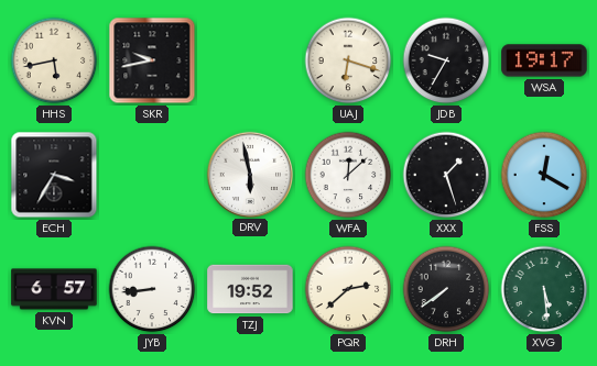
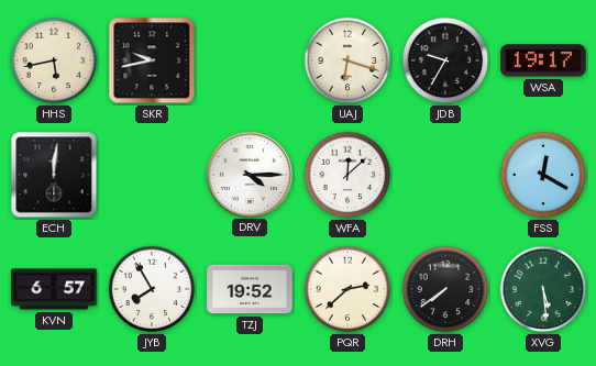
ECH: 3:35 -> 12:01 (54, 175)
DRV: 5:58 -> 4:15 (249, 174)
XXX: 1:27 -> none (446, 175)
JYB: 8:44 -> 7:55 (152, 289)
